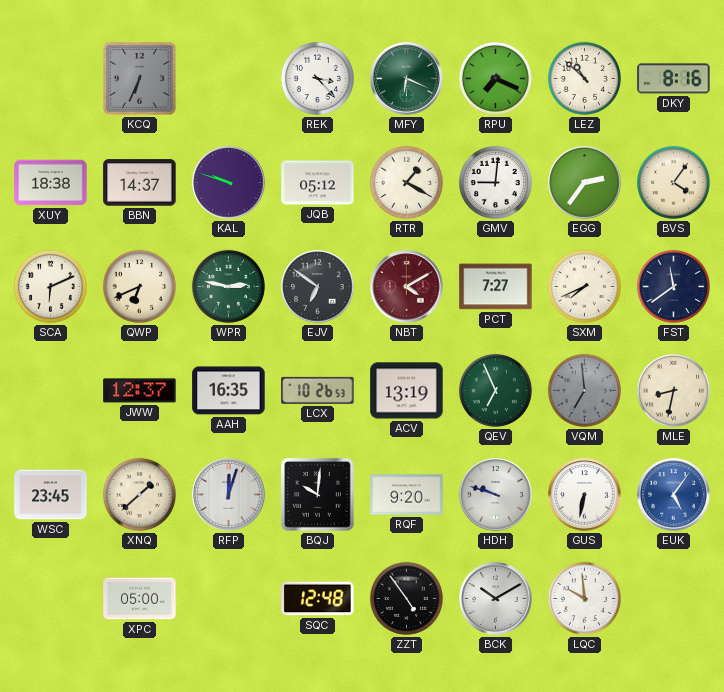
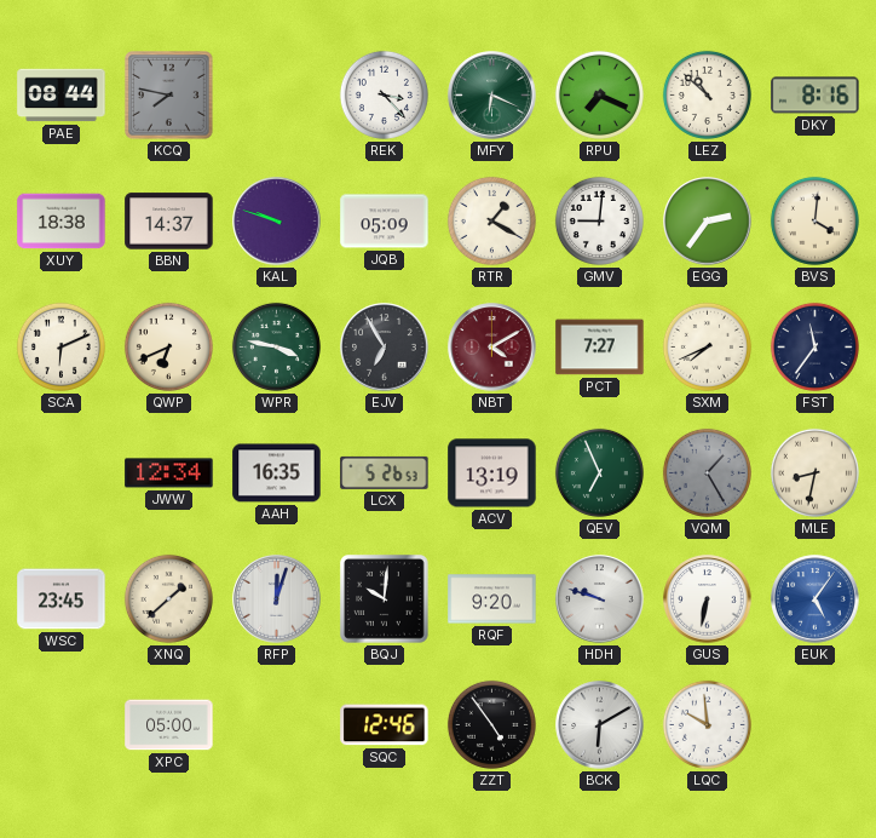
PAE: none -> 08:44 (62, 96)
KCQ: 6:34 -> 7:47 (169, 96)
JQB: 05:12 -> 05:09 (385, 222)
BVS: 4:06 -> 4:01 (814, 220)
WPR: 2:47 -> 3:47 (276, 346)
EJV: 6:51 -> 6:55 (385, 348)
FST: 11:39 -> 11:36 (814, 346)
JWW: 12:37 -> 12:34 (169, 473)
LCX: 10:26 -> 5:26 (385, 472)
VQM: 6:59 -> 1:25 (707, 472)
SQC: 12:48 -> 12:46 (385, 725)
BCK: 10:10 -> 6:10 (600, 725)
